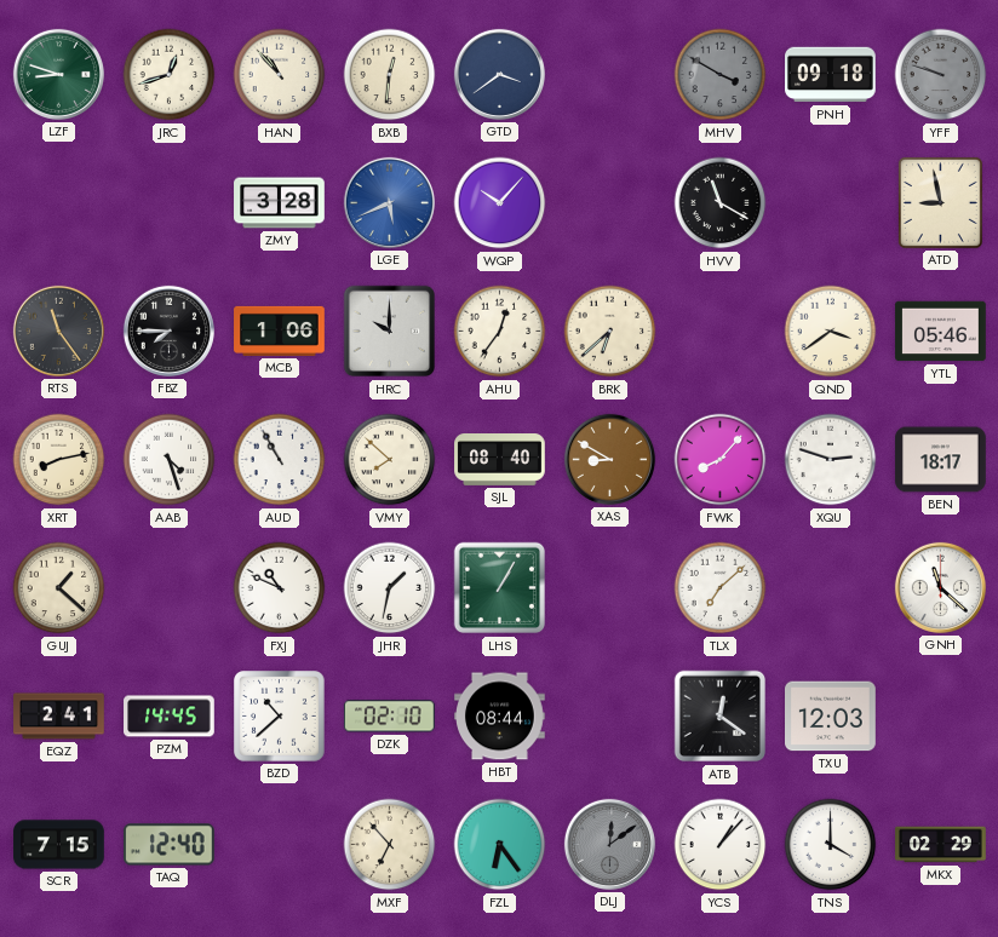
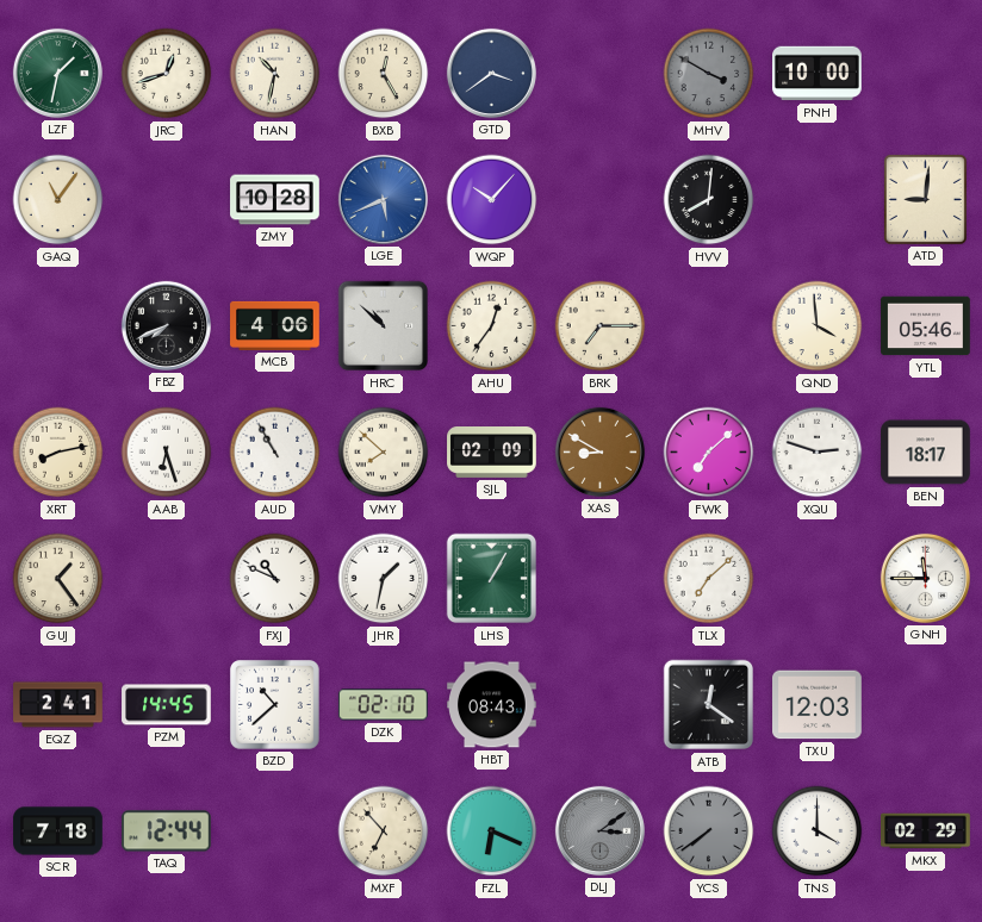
LZF: 8:48 -> 1:32 (57, 73)
HAN: 10:53 -> 10:32 (275, 74)
BXB: 12:31 -> 12:25 (384, 74)
PNH: 09:18 -> 10:00 (818, 74)
YFF: 9:48 -> none (941, 75)
GAQ: none -> 11:06 (58, 200)
ZMY: 3:28 -> 10:28 (275, 200)
HVV: 11:20 -> 8:01 (709, 200)
ATD: 8:58 -> 9:01 (925, 199)
RTS: 11:24 -> none (58, 330)
FBZ: 7:45 -> 7:41 (166, 325)
MCB: 1:06 -> 4:06 (275, 325)
HRC: 10:00 -> 10:52 (384, 326)
BRK: 6:38 -> 7:15 (601, 326)
QND: 3:39 -> 3:59 (818, 326)
AAB: 4:27 -> 6:27 (167, 453)
SJL: 08:40 -> 02:09 (492, 453)
FWK: 8:07 -> 7:08 (709, 453)
GUJ: 1:22 -> 1:24 (58, 579)
GNH: 11:22 -> 11:45 (925, 578)
HBT: 08:44 -> 08:43 (492, 705)
SCR: 7:15 -> 7:18 (58, 831)
TAQ: 12:40 -> 12:44 (167, 831)
FZL: 6:24 -> 6:19 (492, 831)
DLJ: 12:09 -> 3:09 (599, 830)
YCS: 1:07 -> 7:39 (709, 831)
YCS dial: white -> grey (709, 831)
